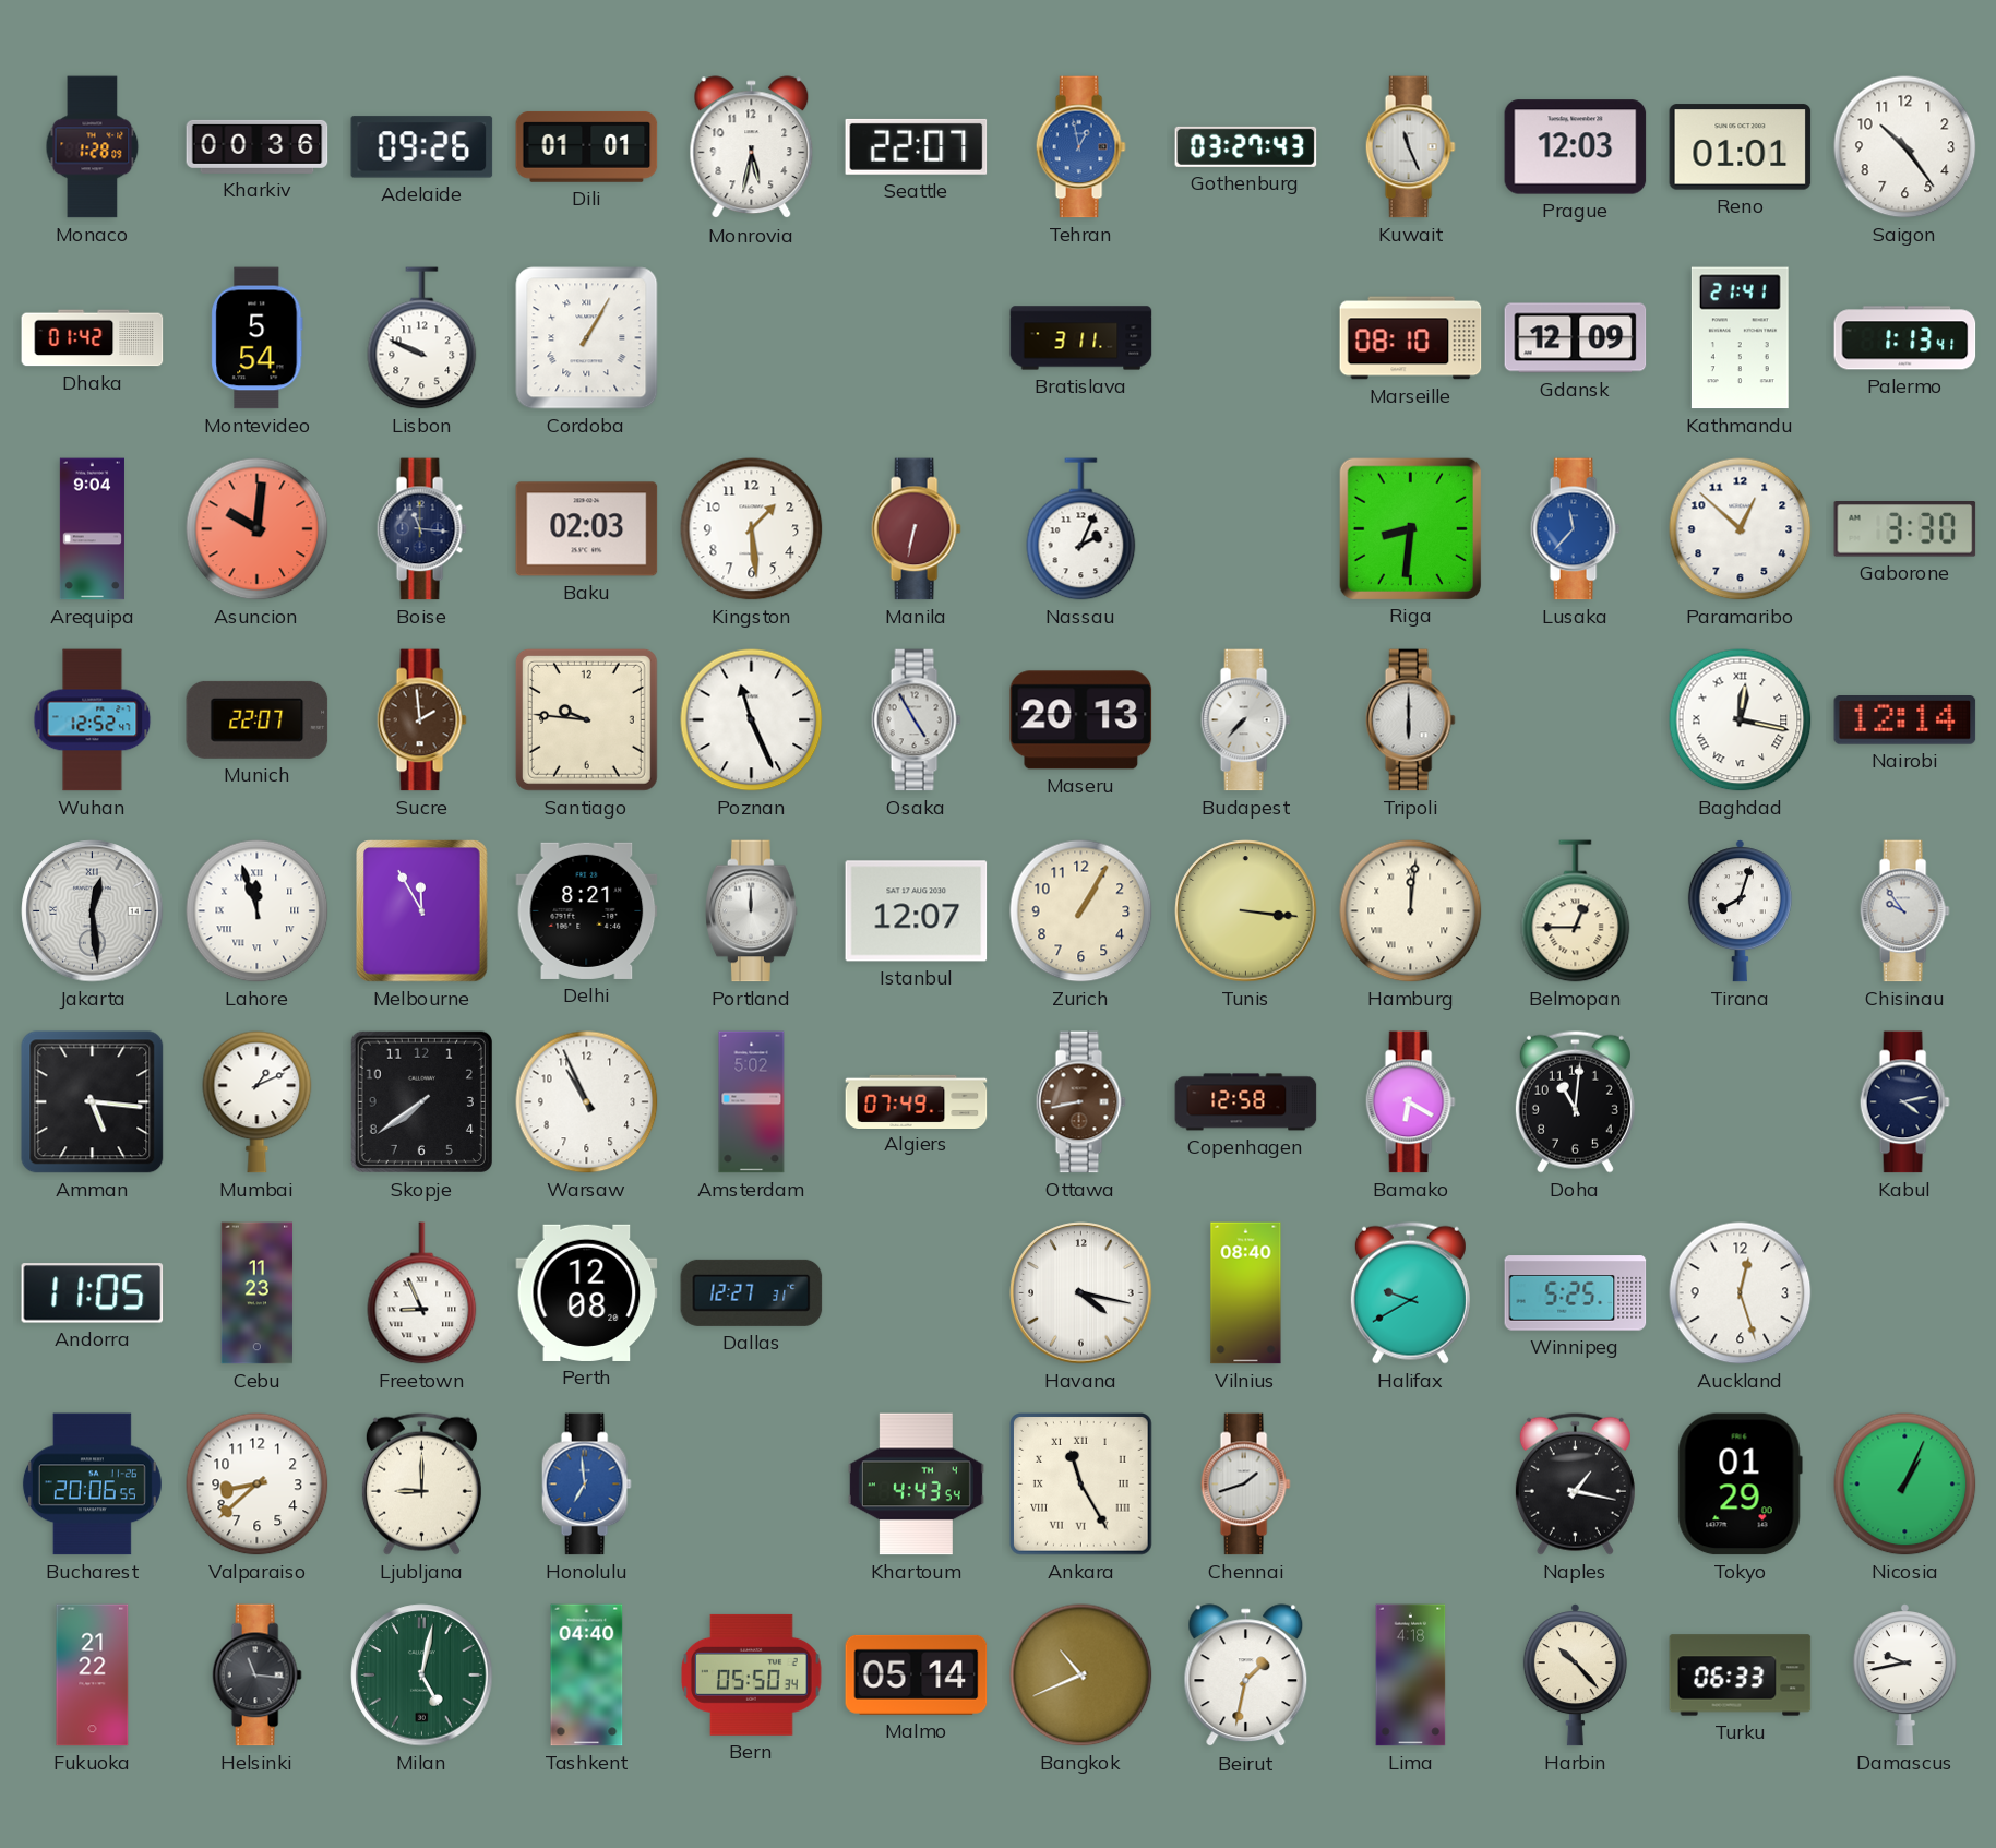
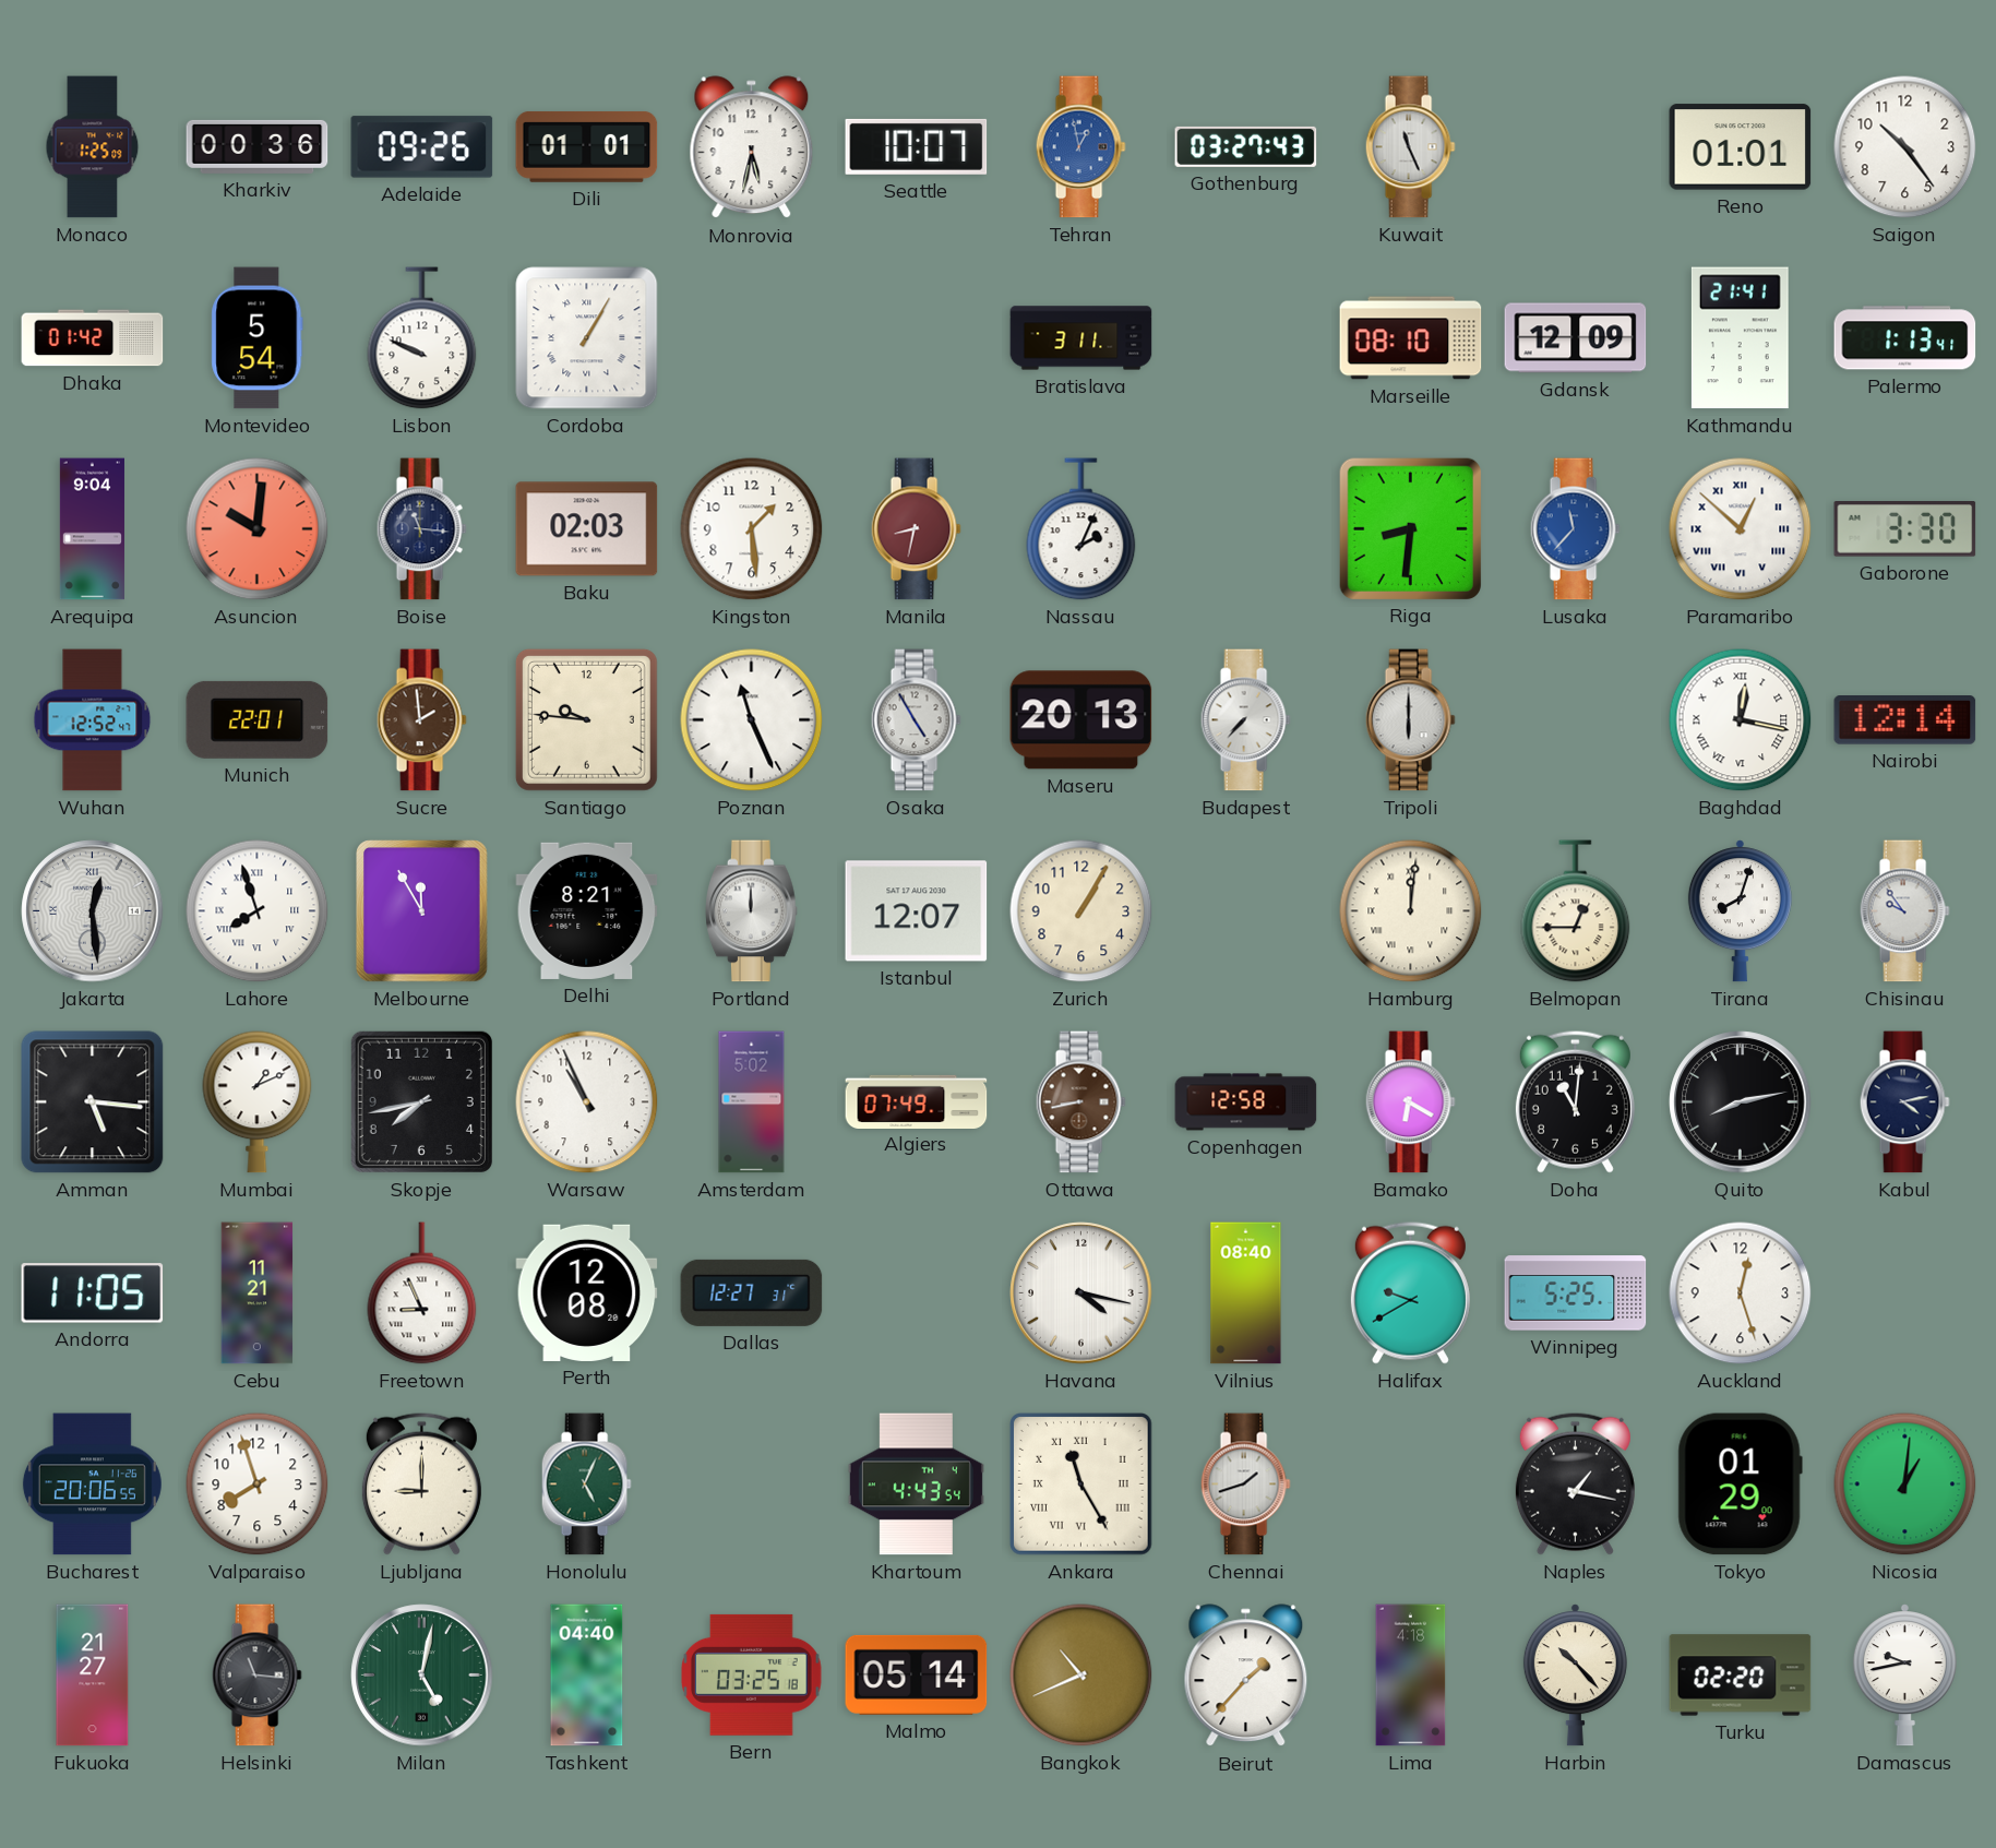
Monaco: 1:28 -> 1:25 (93, 147)
Seattle: 22:07 -> 10:07 (917, 146)
Prague: 12:03 -> none (1576, 147)
Manila: 6:32 -> 8:32 (916, 529)
Paramaribo numerals: Arabic -> Roman (1741, 529)
Munich: 22:07 -> 22:01 (258, 719)
Lahore: 11:57 -> 7:57 (258, 911)
Tunis: 3:16 -> none (1246, 911)
Skopje: 7:39 -> 7:43 (421, 1101)
Quito: none -> 8:13 (1741, 1102)
Cebu: 11:23 -> 11:21 (258, 1293)
Valparaiso: 8:38 -> 7:57 (258, 1485)
Honolulu: 6:59 -> 5:04 (586, 1485)
Honolulu dial: blue -> green (586, 1485)
Nicosia: 1:04 -> 1:01 (1905, 1485)
Fukuoka: 21:22 -> 21:27 (93, 1676)
Bern: 05:50 -> 03:25 (752, 1674)
Beirut: 1:32 -> 1:37 (1246, 1676)
Turku: 06:33 -> 02:20 (1741, 1676)
